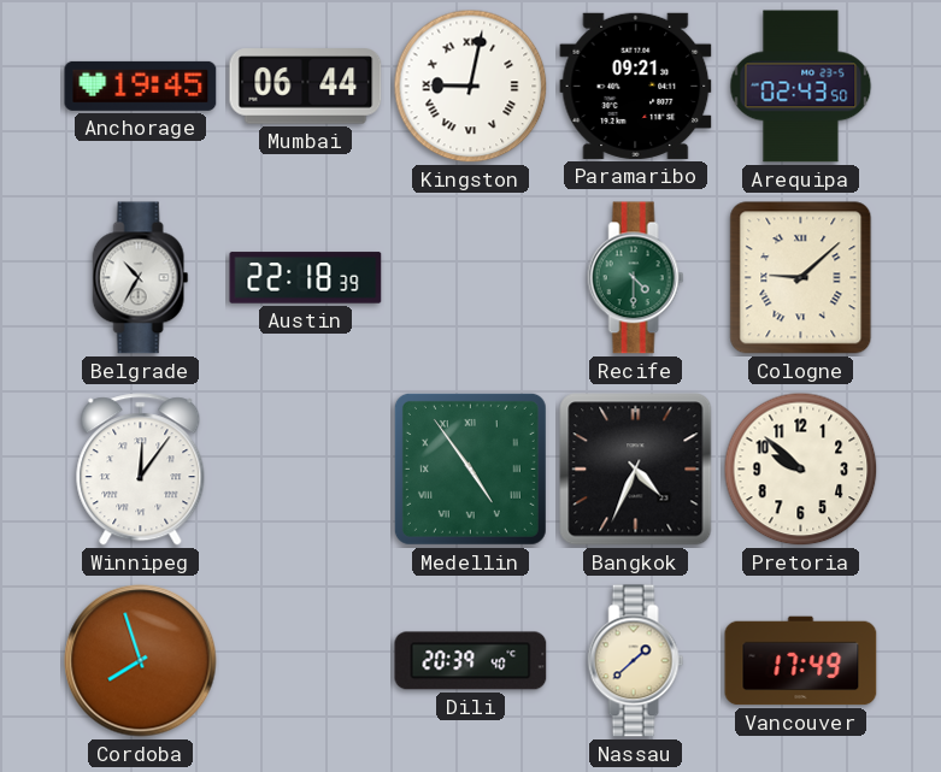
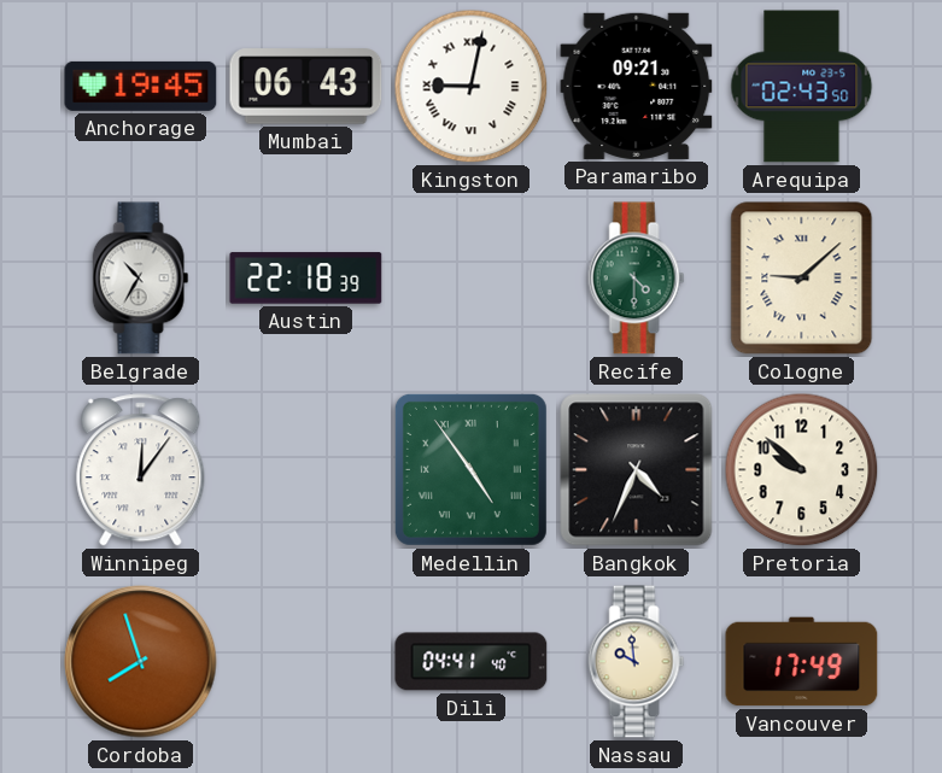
Mumbai: 06:44 -> 06:43 (306, 87)
Dili: 20:39 -> 04:41 (472, 662)
Nassau: 1:38 -> 9:59 (637, 662)
